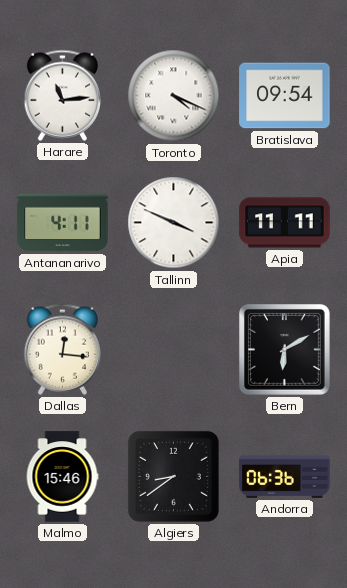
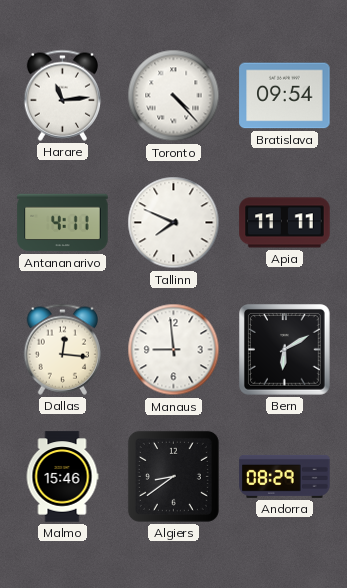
Toronto: 4:19 -> 4:23 (174, 96)
Tallinn: 3:49 -> 7:49 (174, 223)
Manaus: none -> 8:59 (174, 350)
Andorra: 06:36 -> 08:29 (285, 476)
